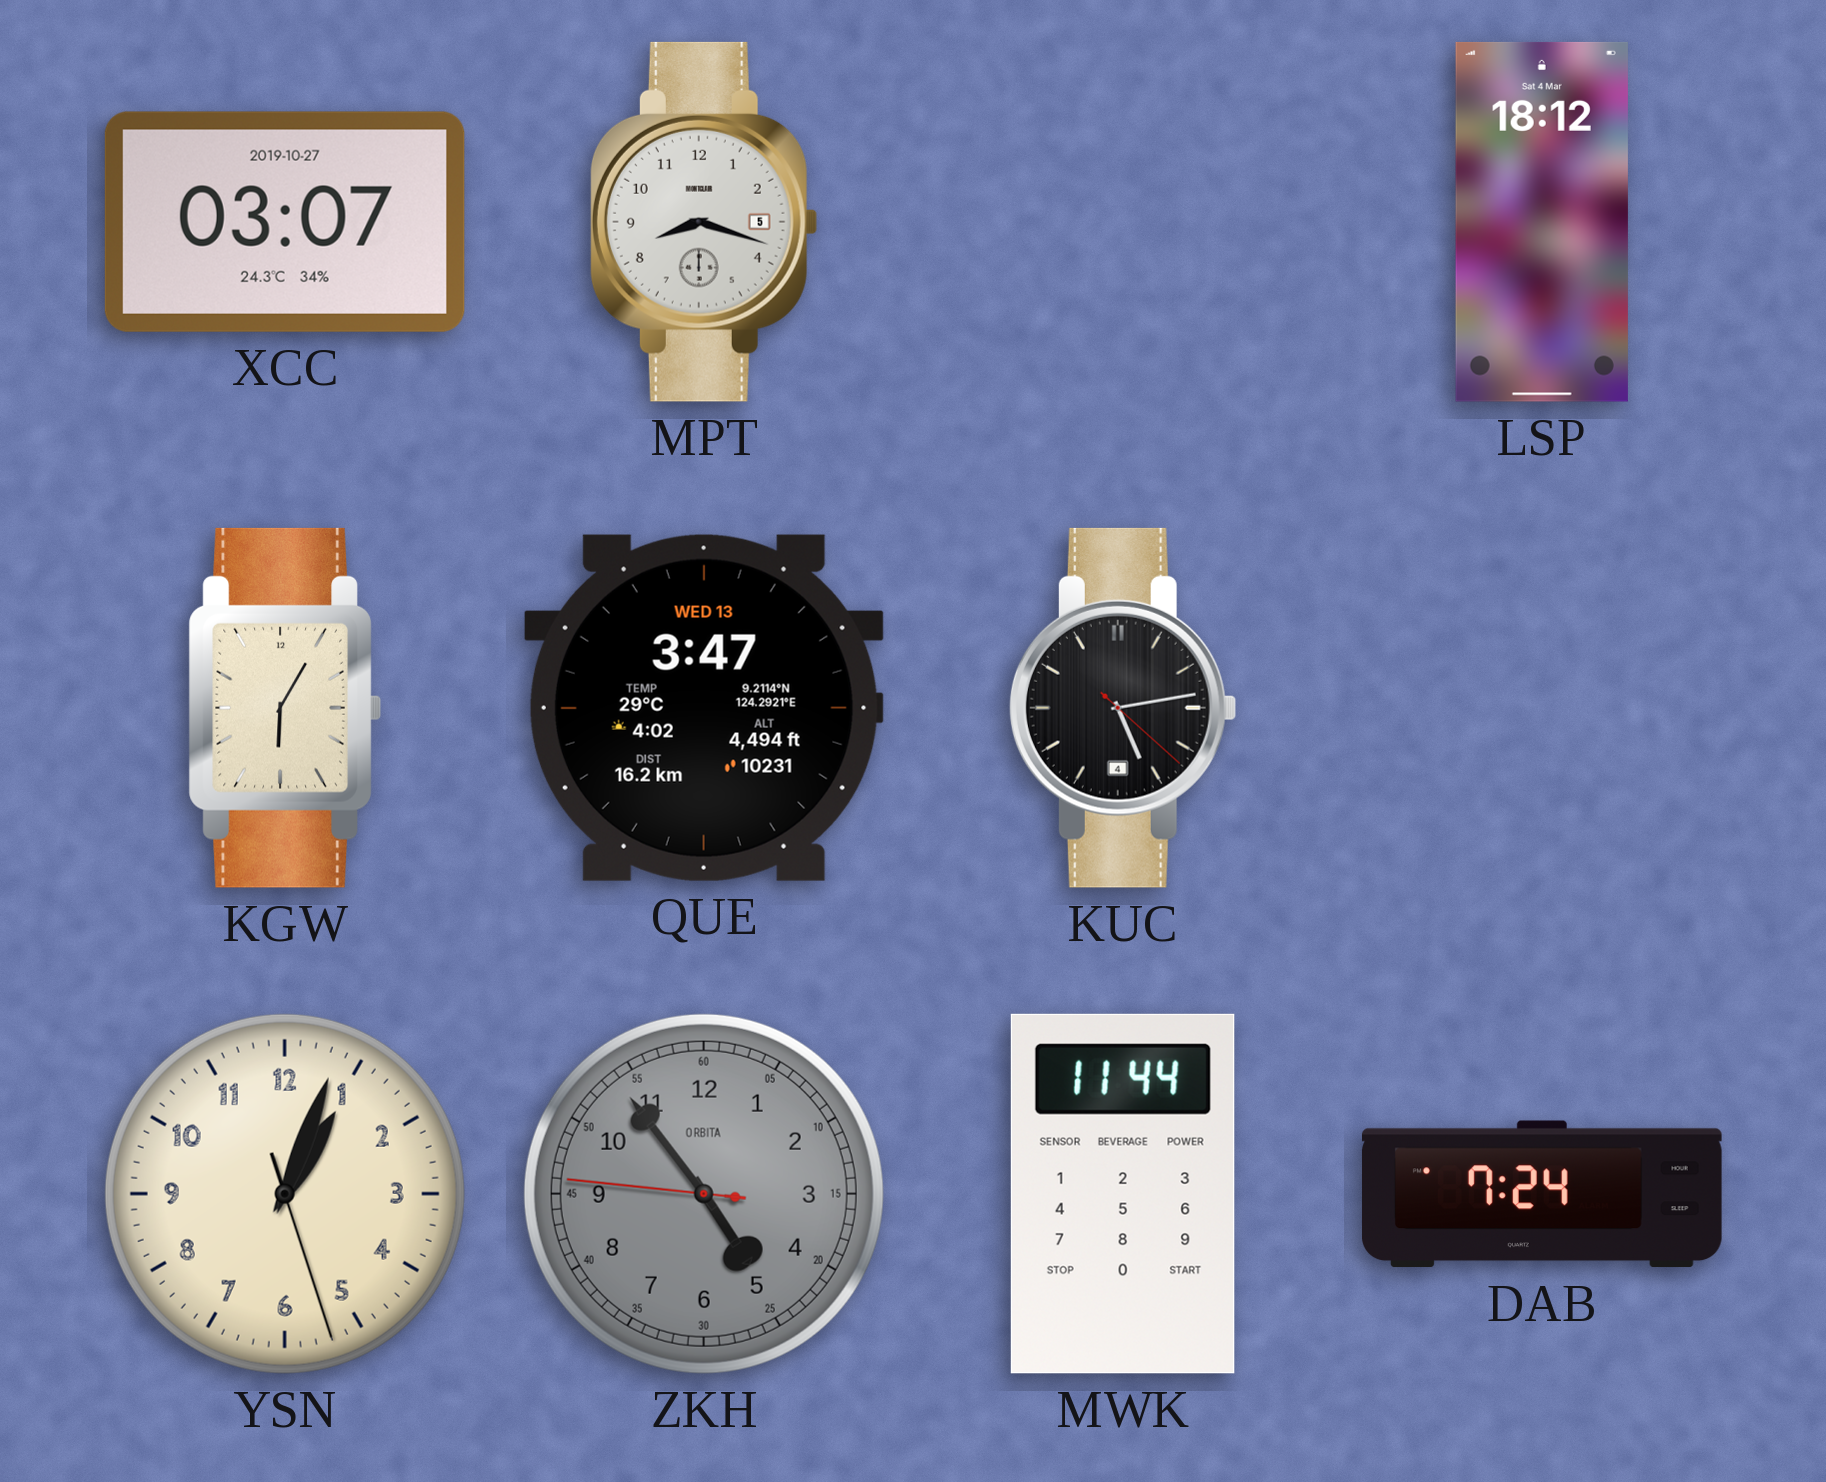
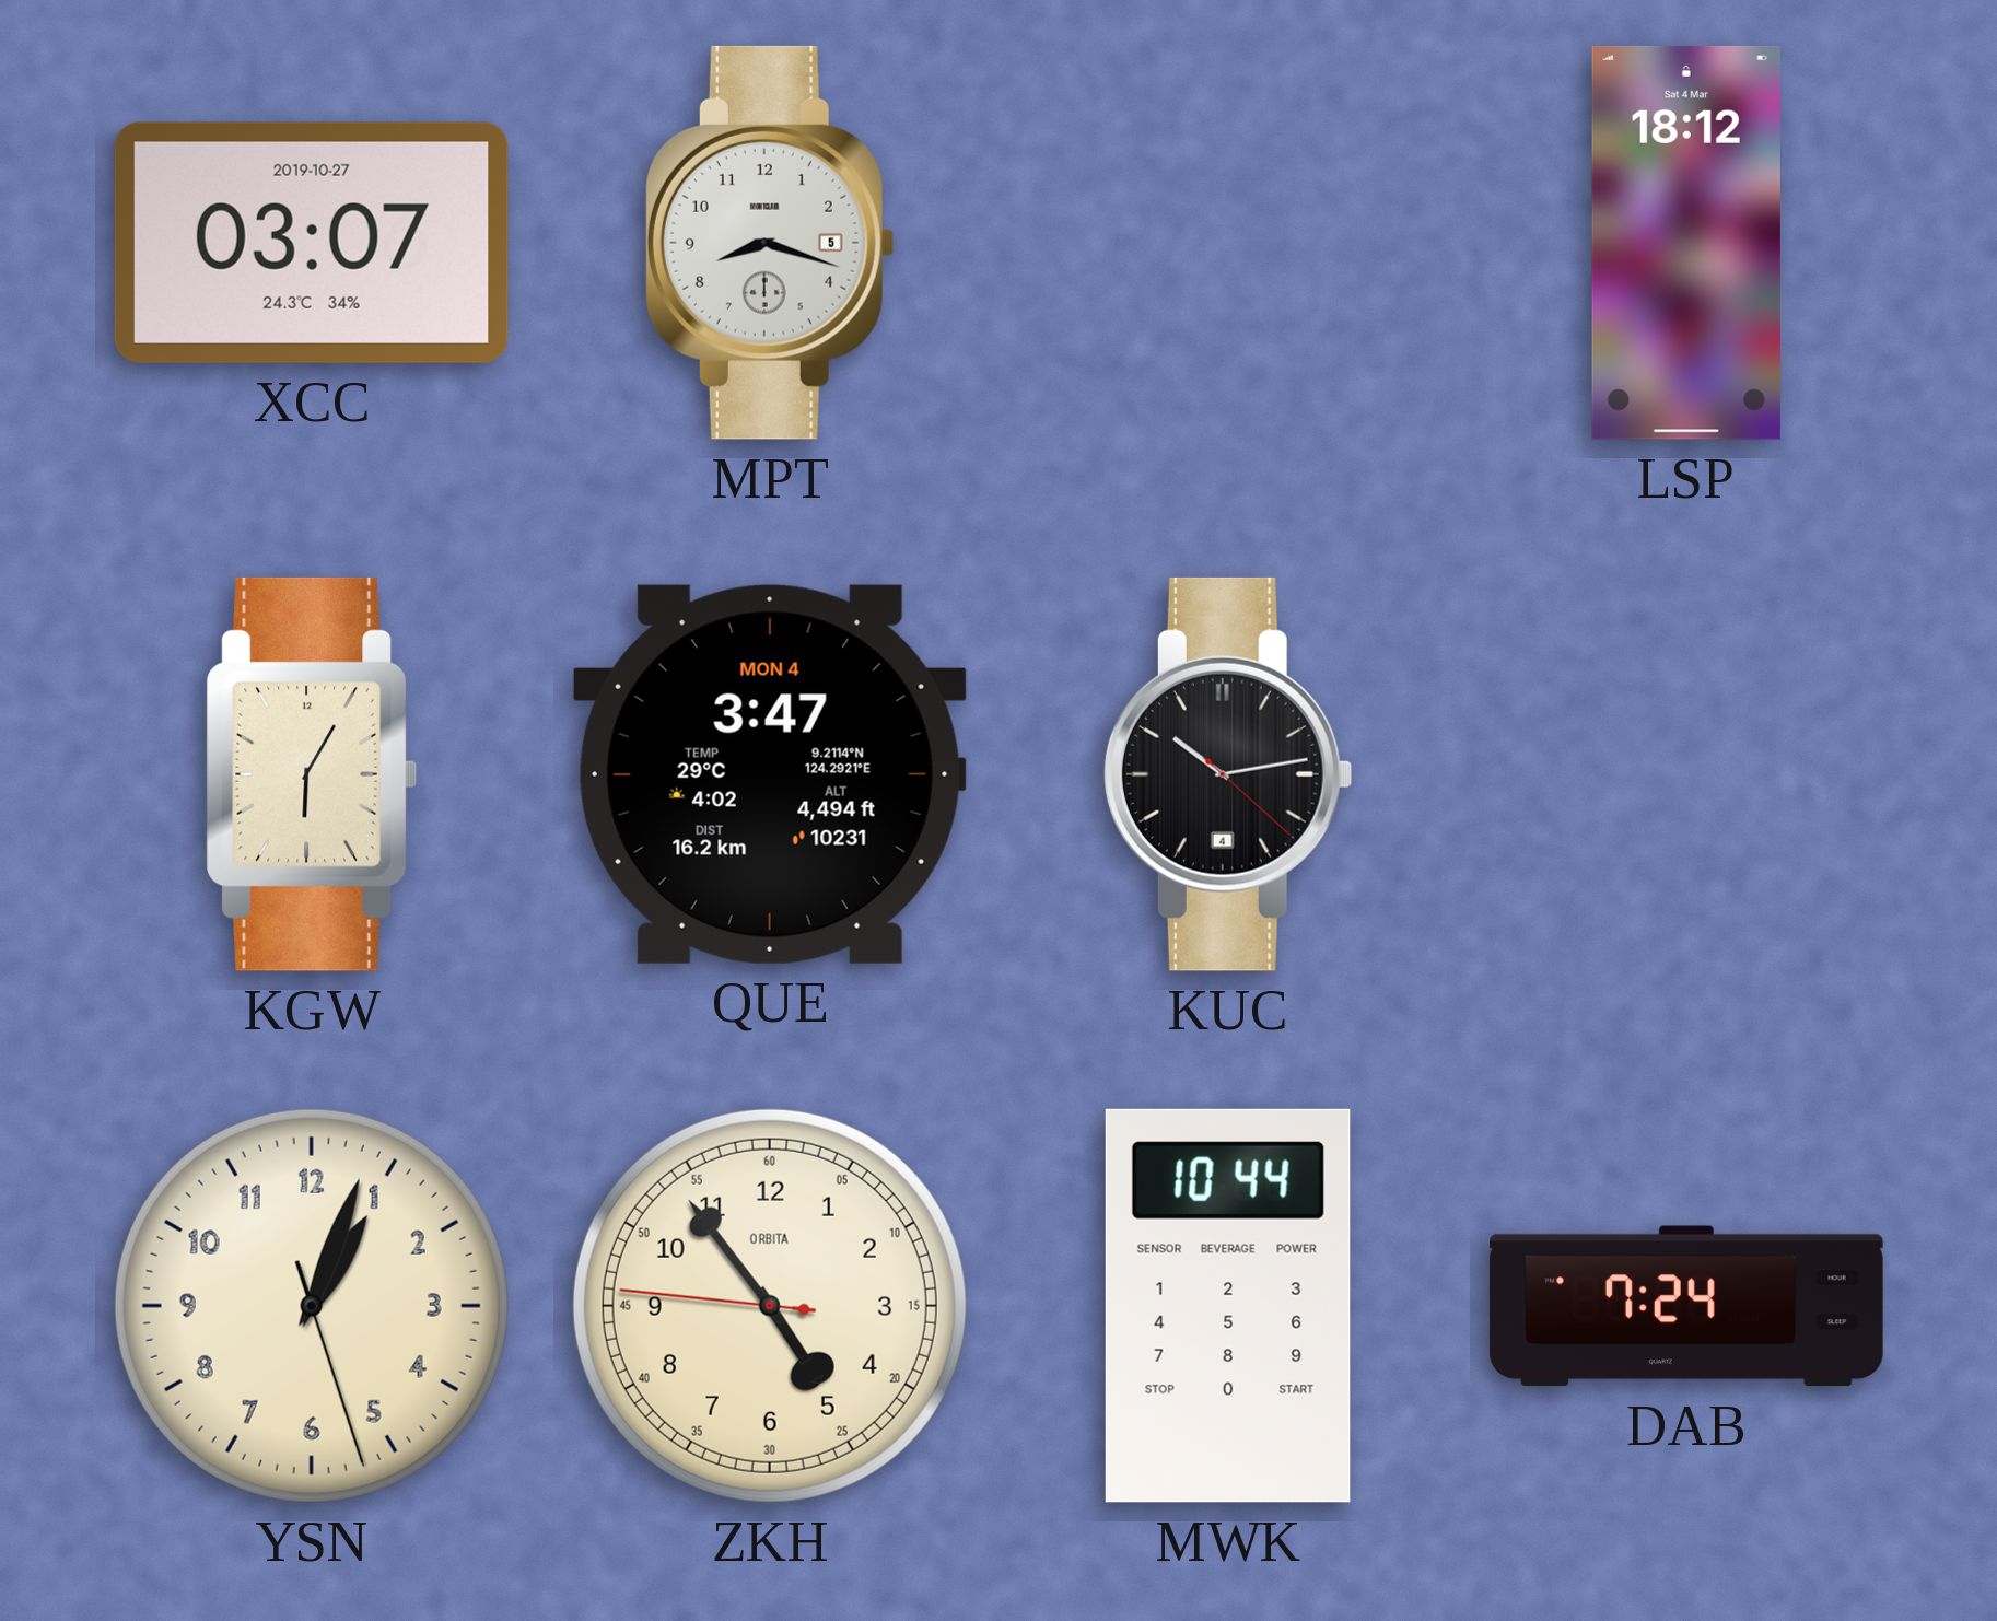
QUE date: WED 13 -> MON 4 (770, 774)
KUC: 5:13 -> 10:13 (1228, 774)
ZKH dial: grey -> cream (770, 1306)
MWK: 11:44 -> 10:44 (1228, 1306)
